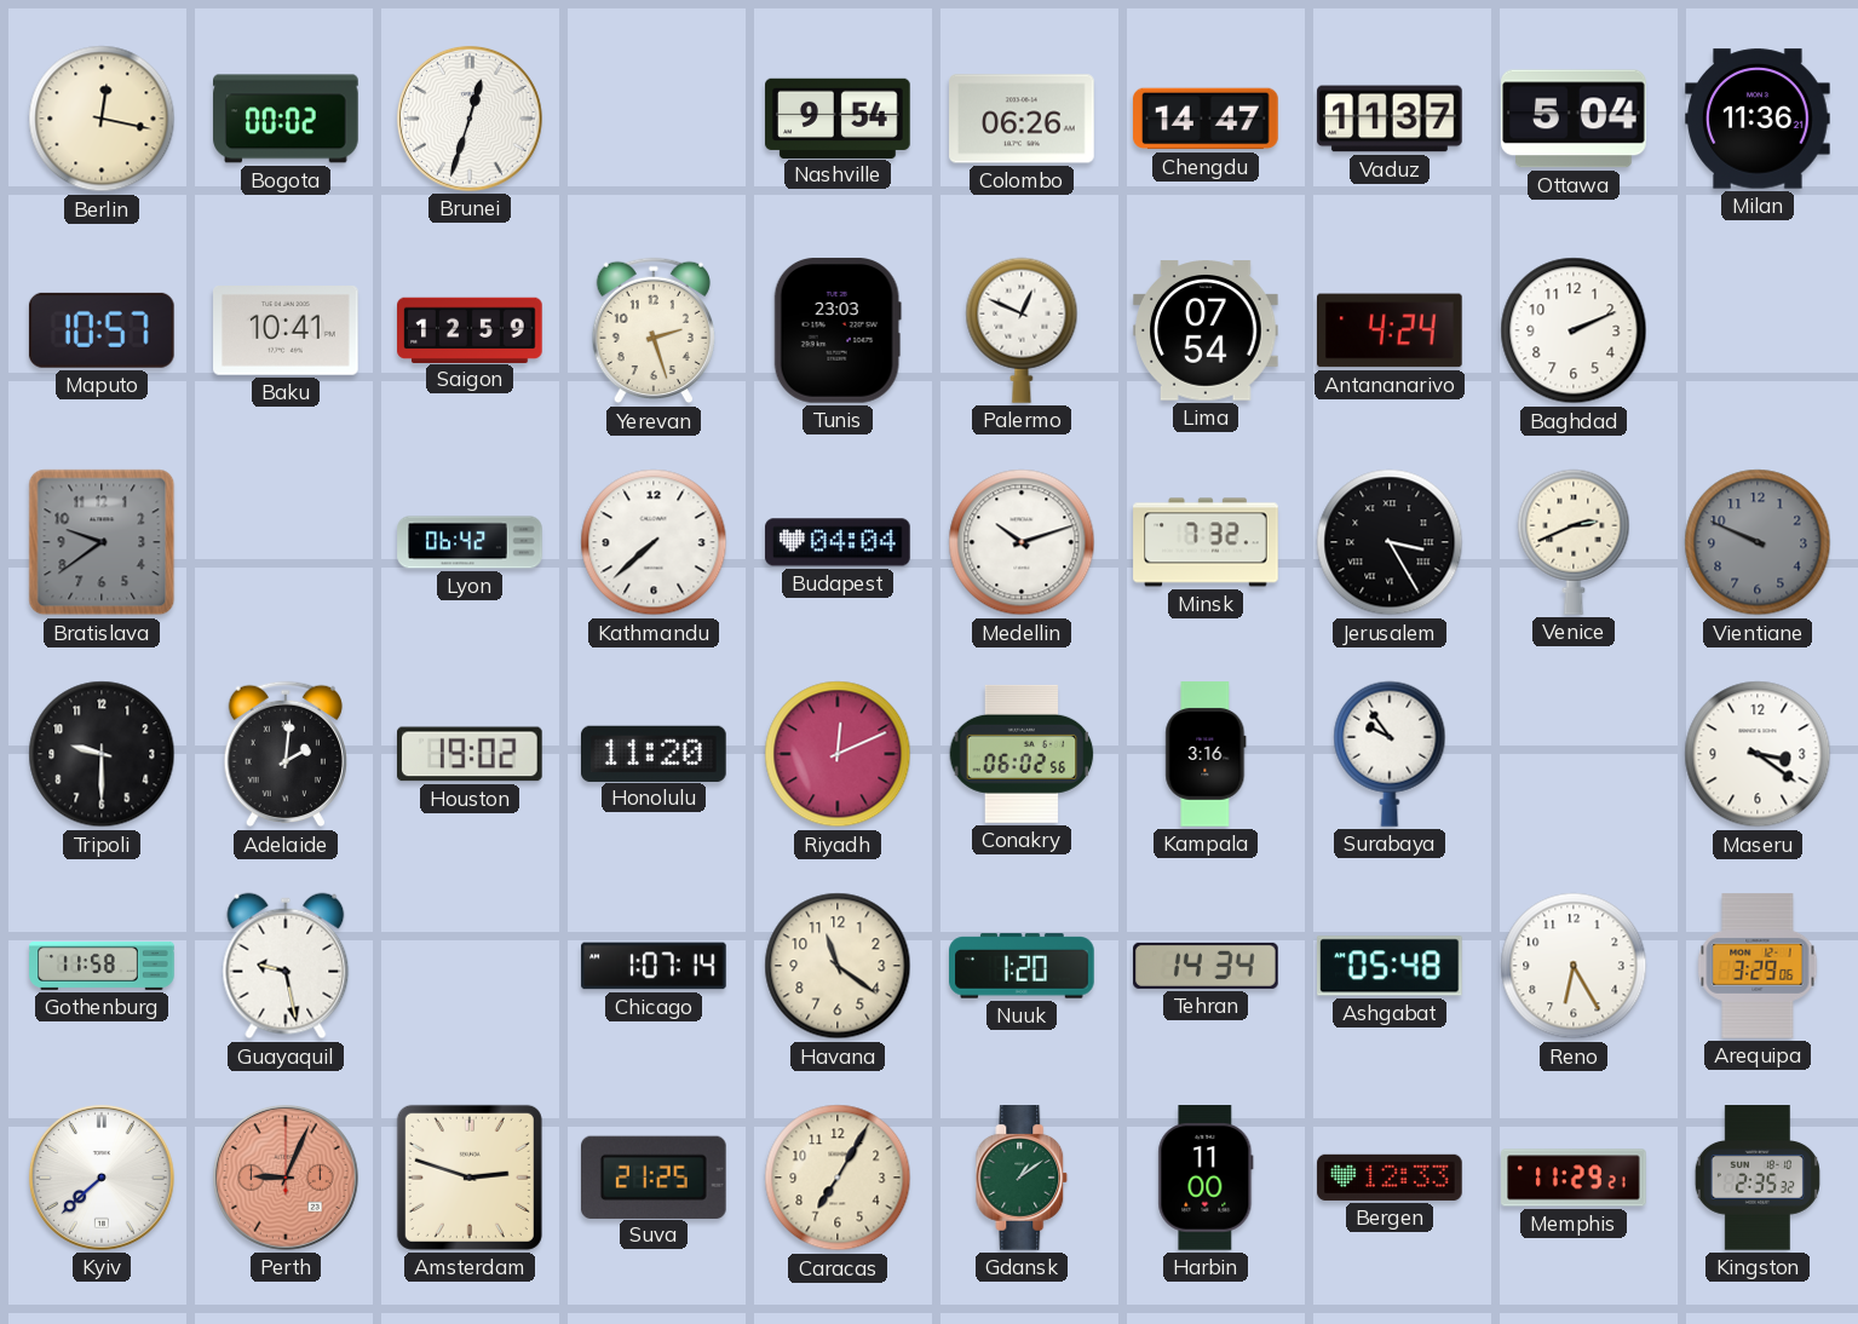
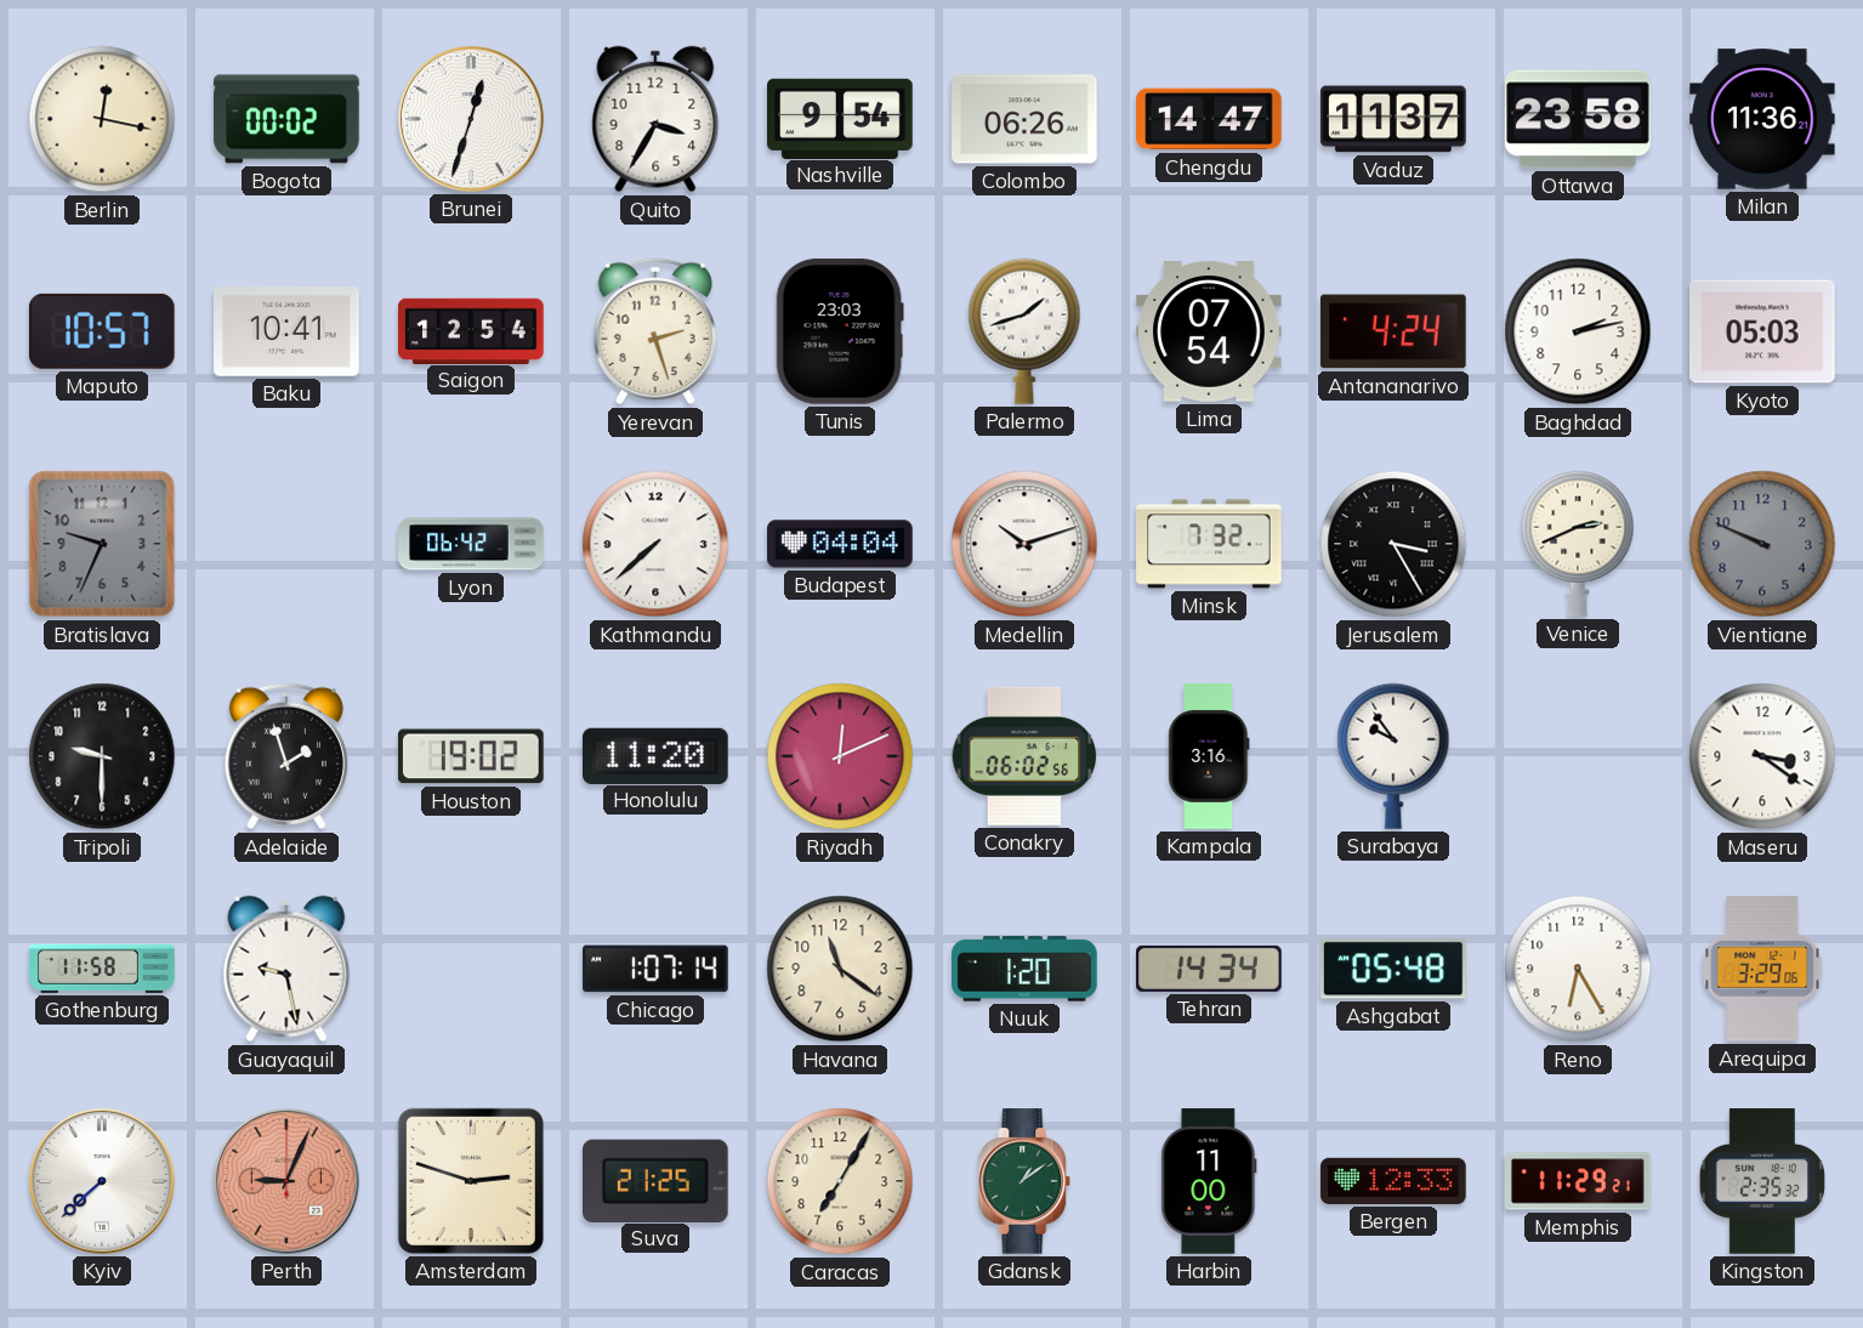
Quito: none -> 3:35 (655, 119)
Ottawa: 5:04 -> 23:58 (1578, 119)
Saigon: 12:59 -> 12:54 (471, 330)
Palermo: 12:49 -> 1:42 (1024, 331)
Baghdad: 2:11 -> 2:13 (1578, 331)
Kyoto: none -> 05:03 (1763, 331)
Bratislava: 9:39 -> 9:34 (102, 544)
Adelaide: 2:01 -> 1:57 (285, 756)
